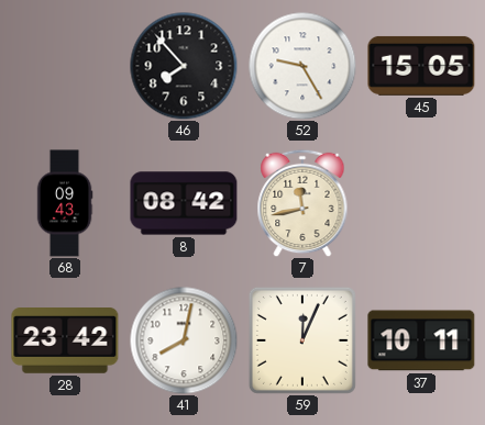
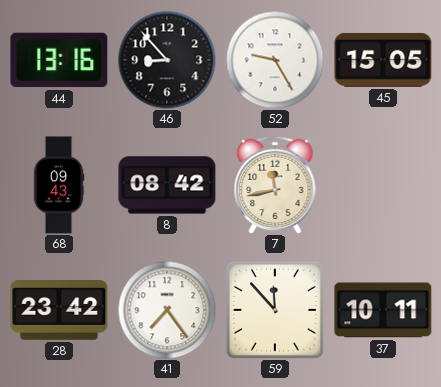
44: none -> 13:16 (59, 60)
46: 7:53 -> 8:53 (167, 60)
41: 8:02 -> 7:24 (167, 310)
59: 12:04 -> 11:53 (275, 310)
